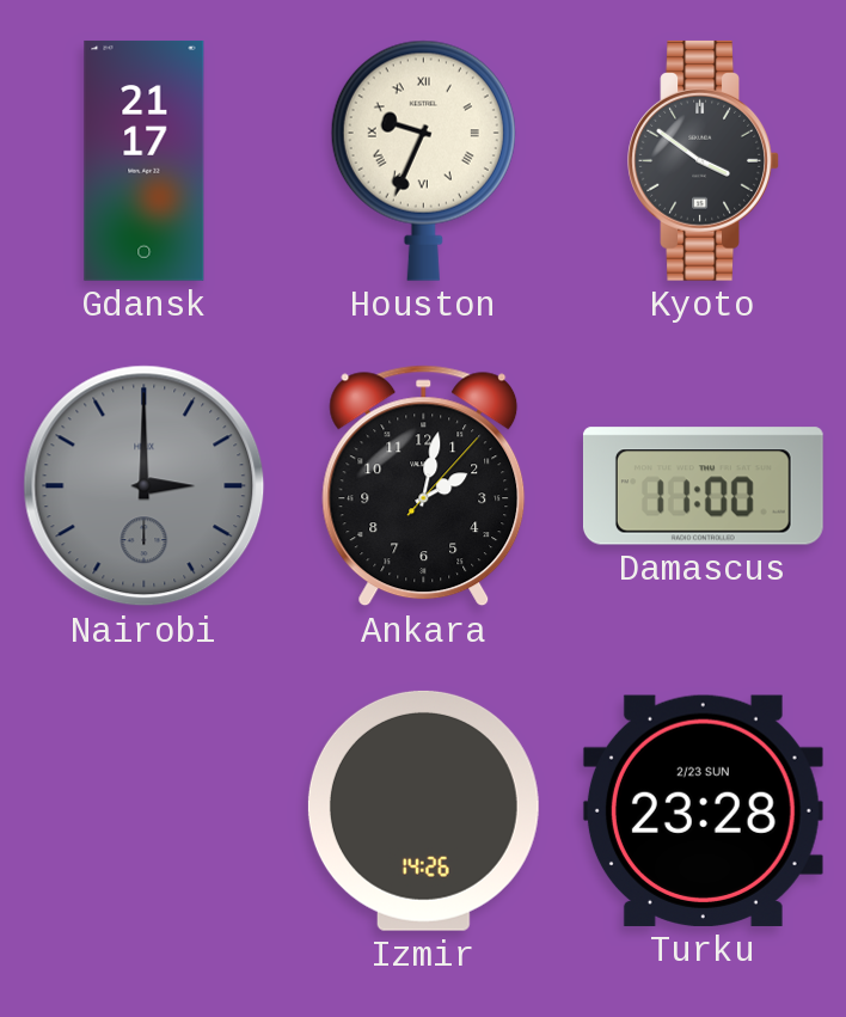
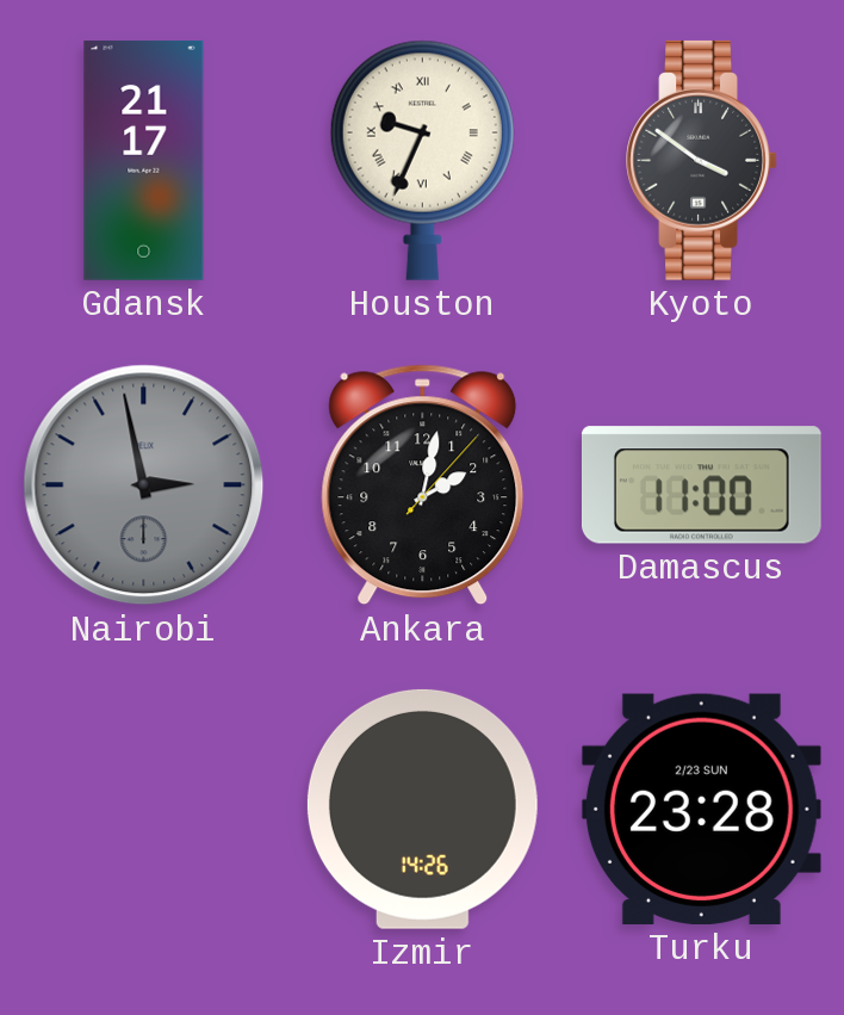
Nairobi: 3:00 -> 2:58 (144, 485)
